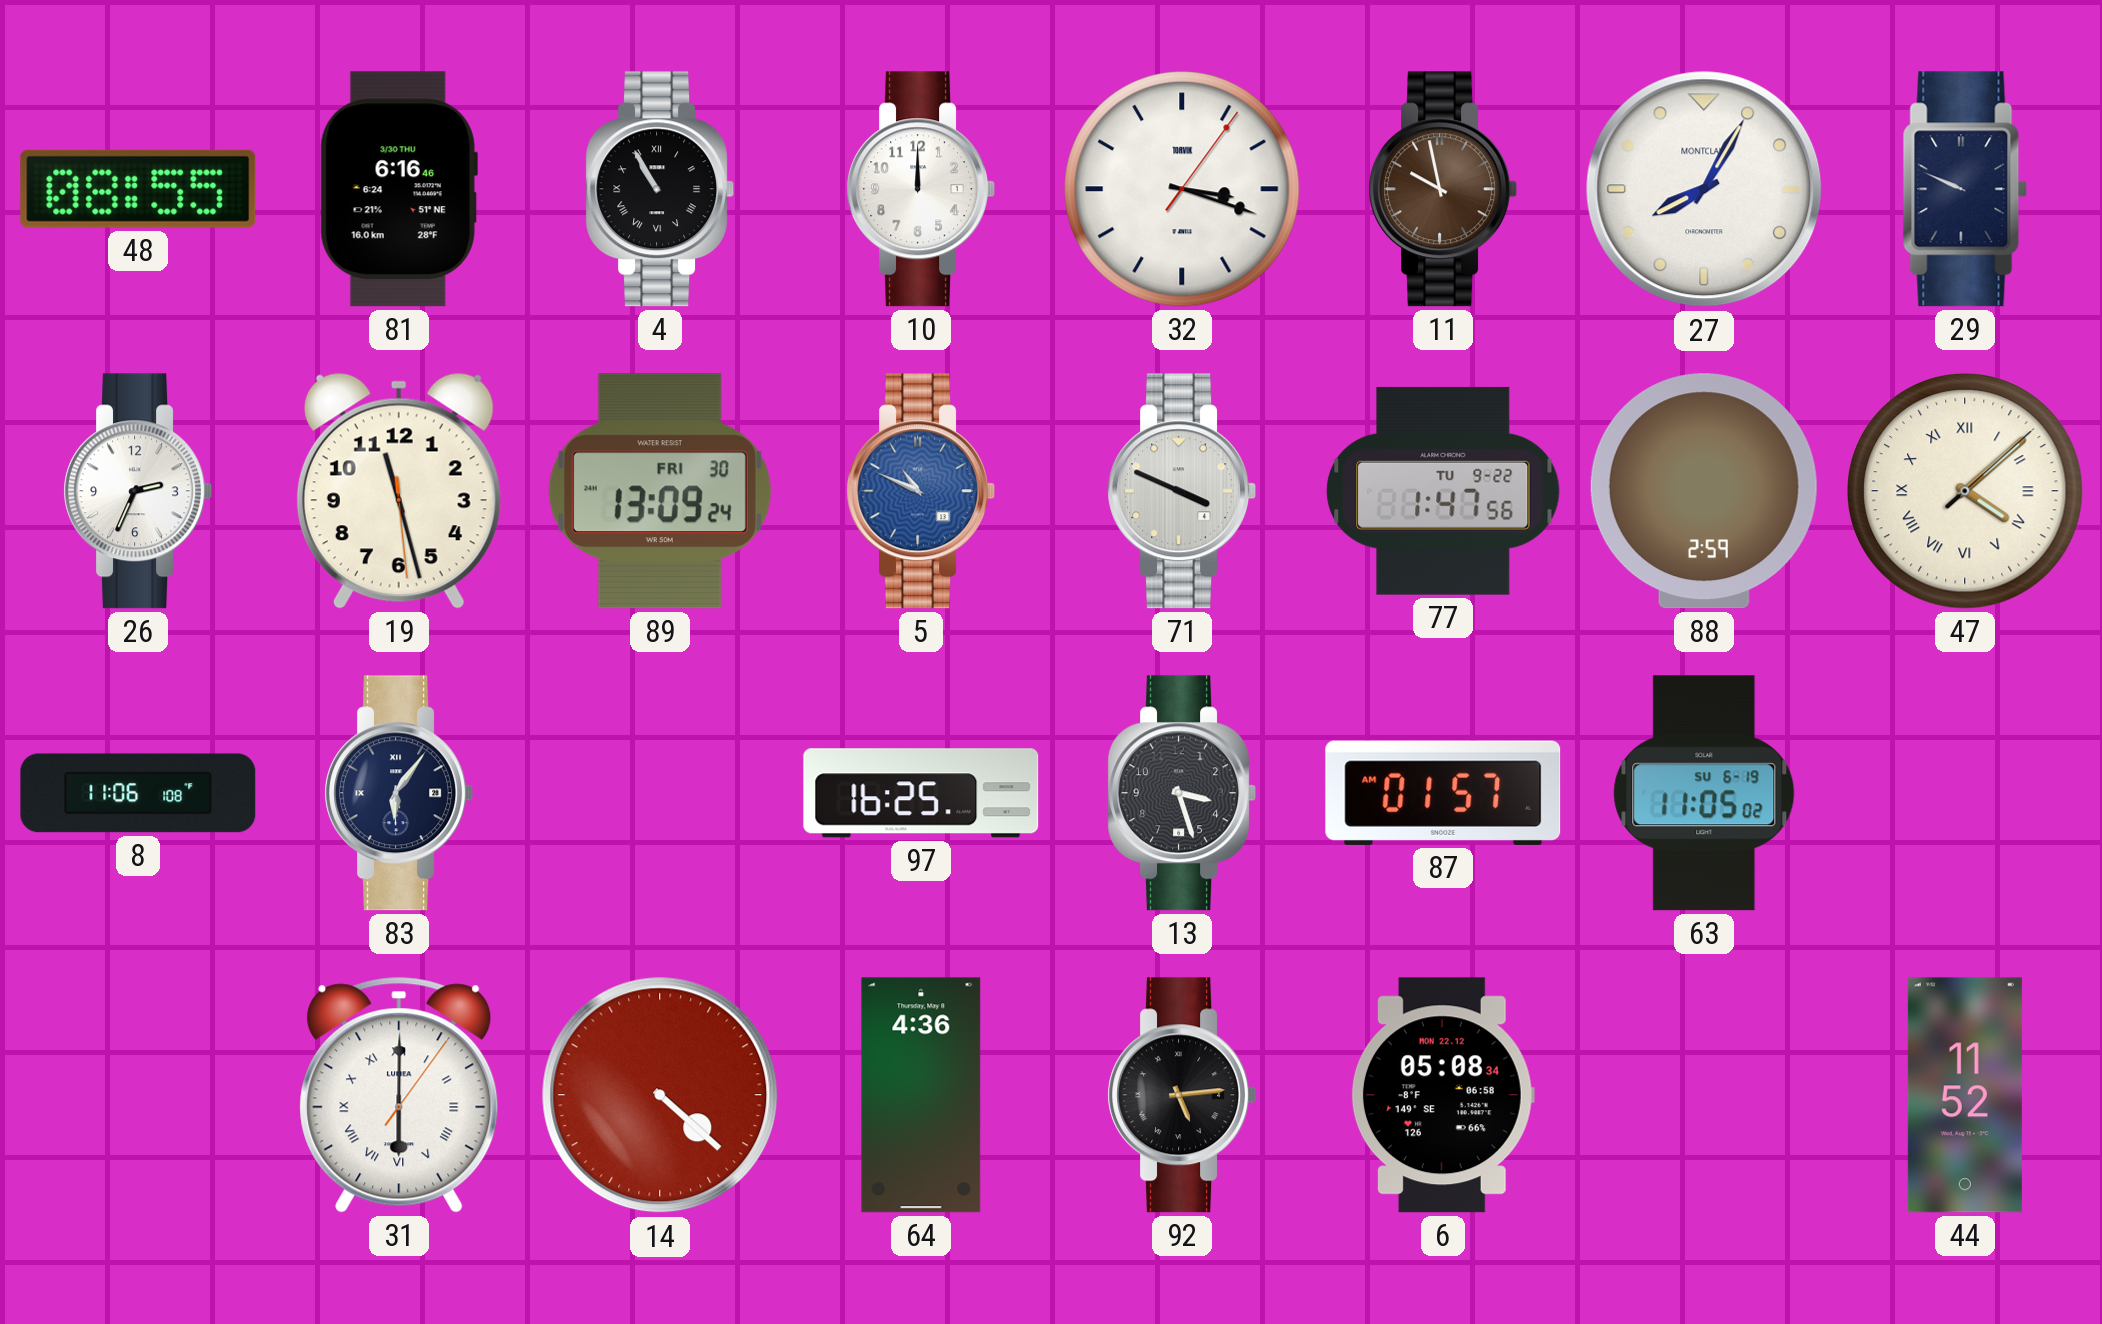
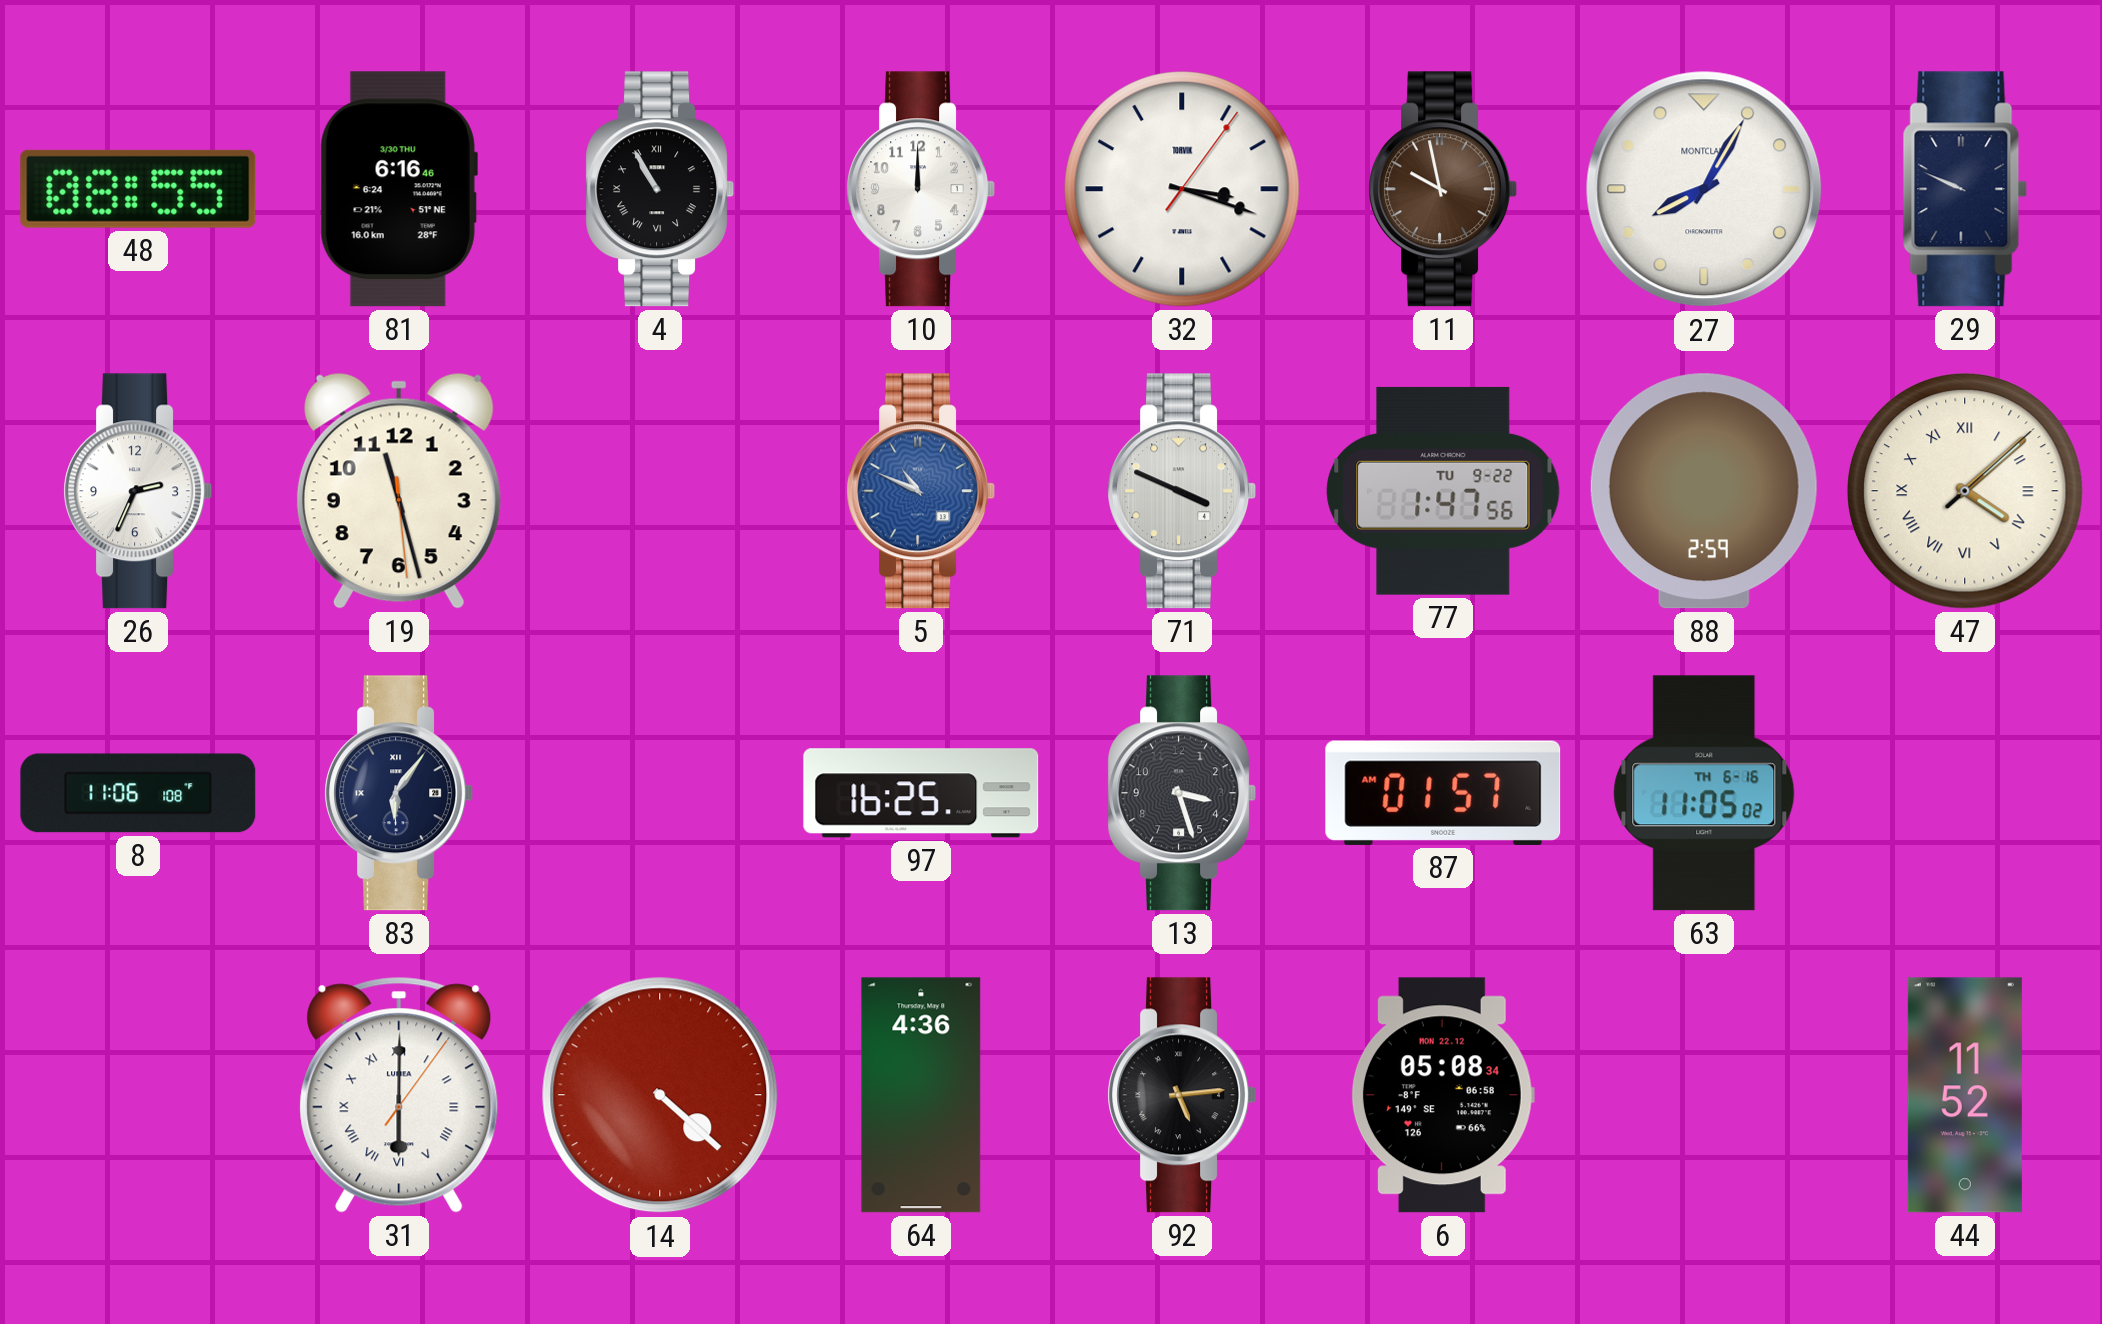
89: 13:09 -> none (660, 491)
63 date: SU 6-19 -> TH 6-16 (1704, 793)
